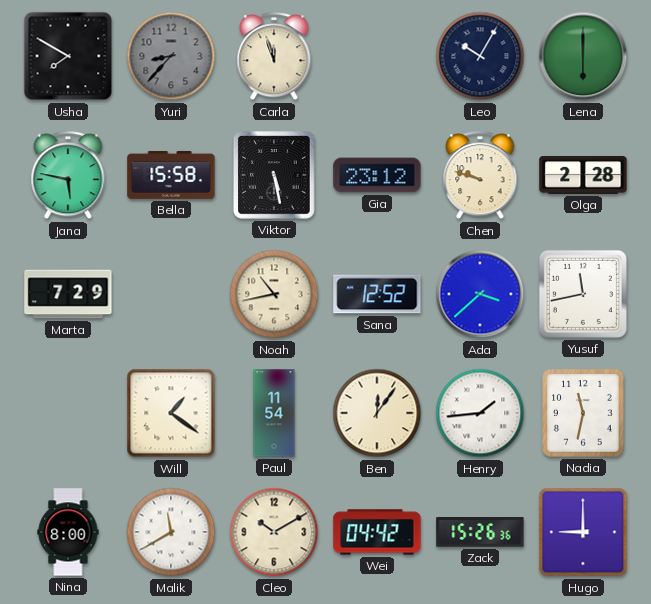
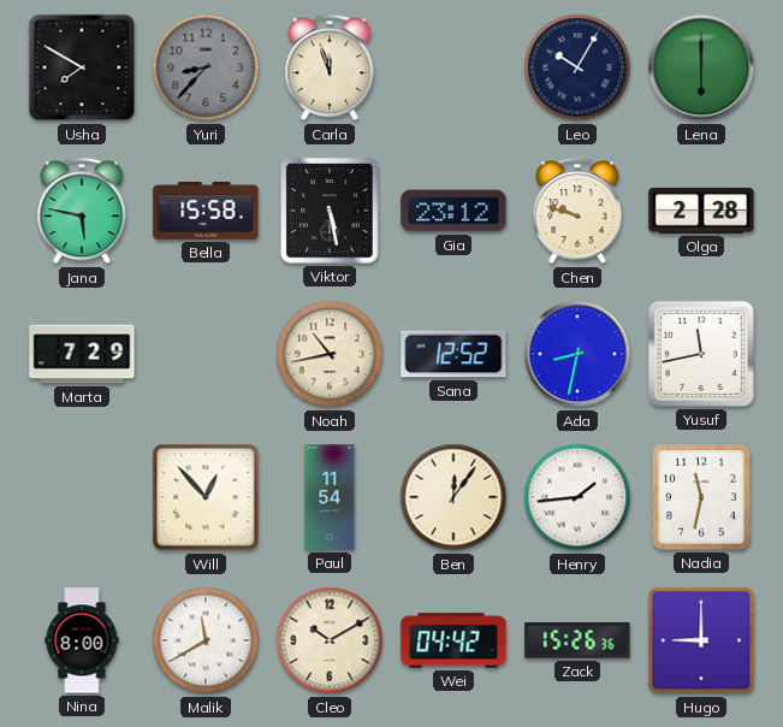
Ada: 3:38 -> 8:32 (577, 354)
Will: 1:21 -> 12:53 (206, 497)
